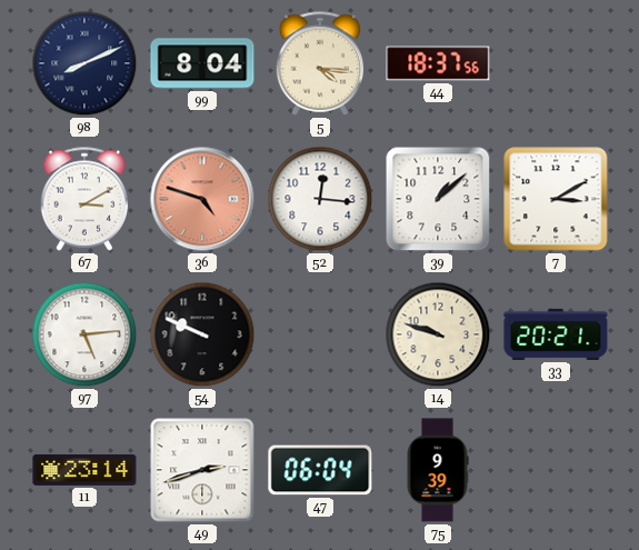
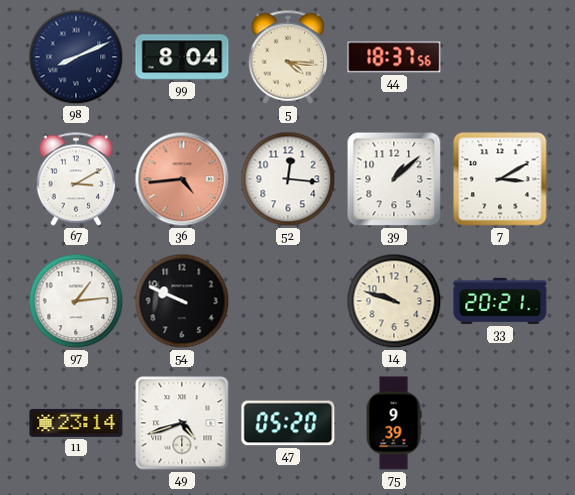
36: 4:48 -> 4:44 (182, 179)
97: 5:14 -> 1:14 (76, 301)
49: 2:42 -> 4:42 (182, 423)
47: 06:04 -> 05:20 (288, 423)
